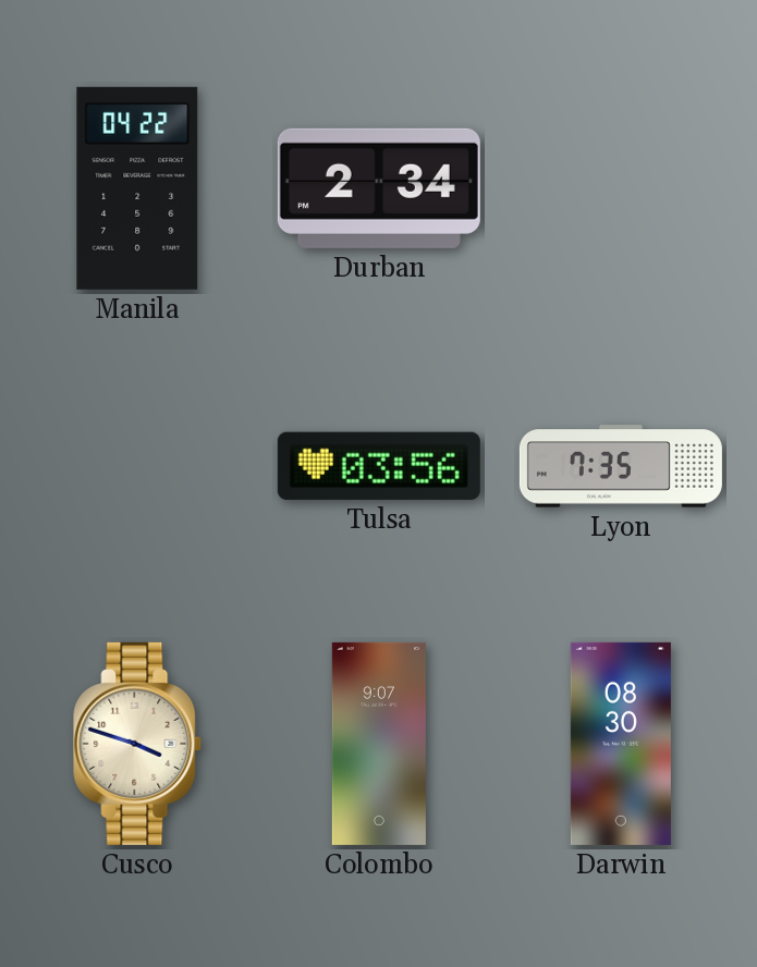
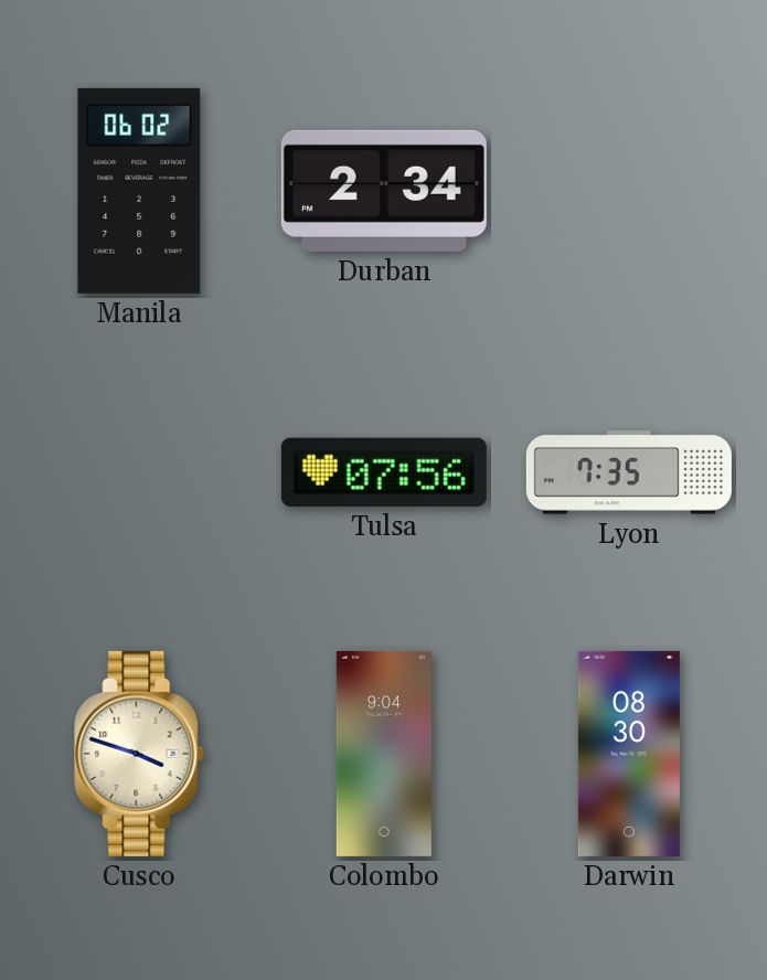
Manila: 04:22 -> 06:02 (139, 191)
Tulsa: 03:56 -> 07:56 (384, 472)
Colombo: 9:07 -> 9:04 (384, 754)
